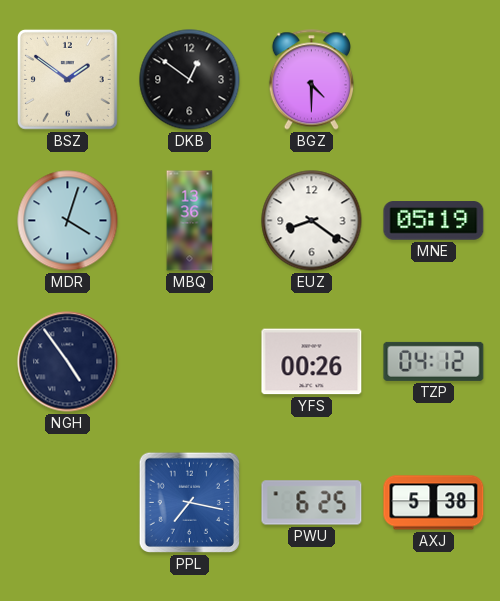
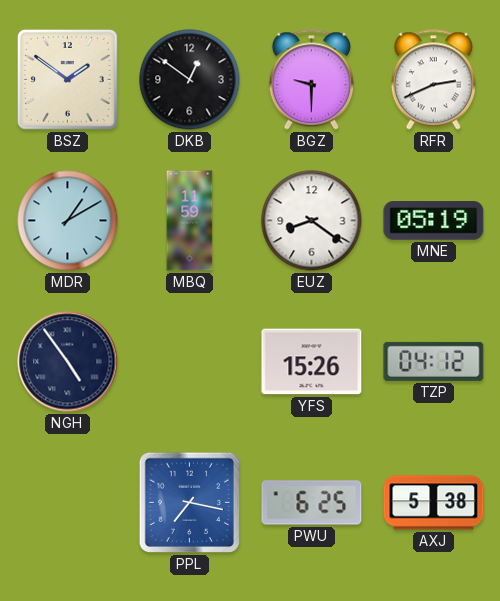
BGZ: 4:30 -> 9:30 (311, 80)
RFR: none -> 2:41 (433, 80)
MDR: 4:03 -> 1:10 (68, 221)
MBQ: 13:36 -> 11:59 (190, 221)
YFS: 00:26 -> 15:26 (312, 362)
